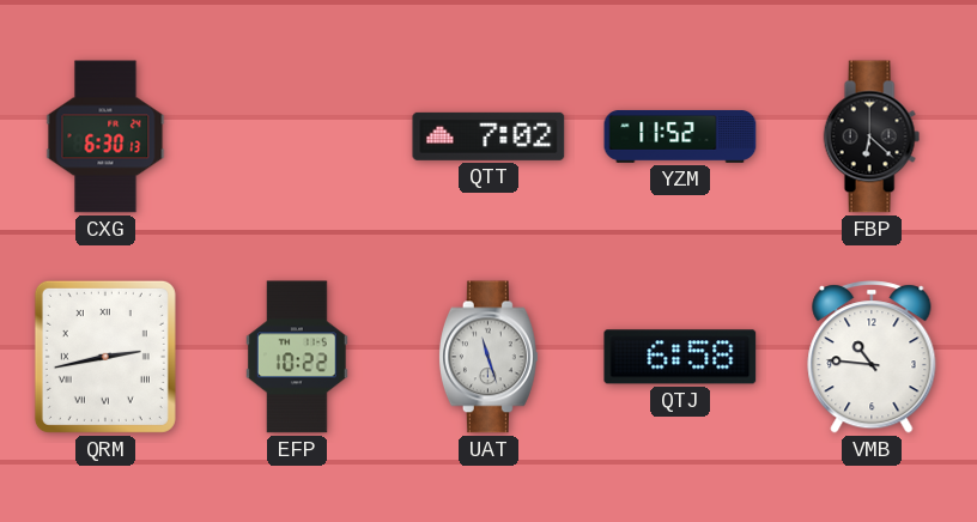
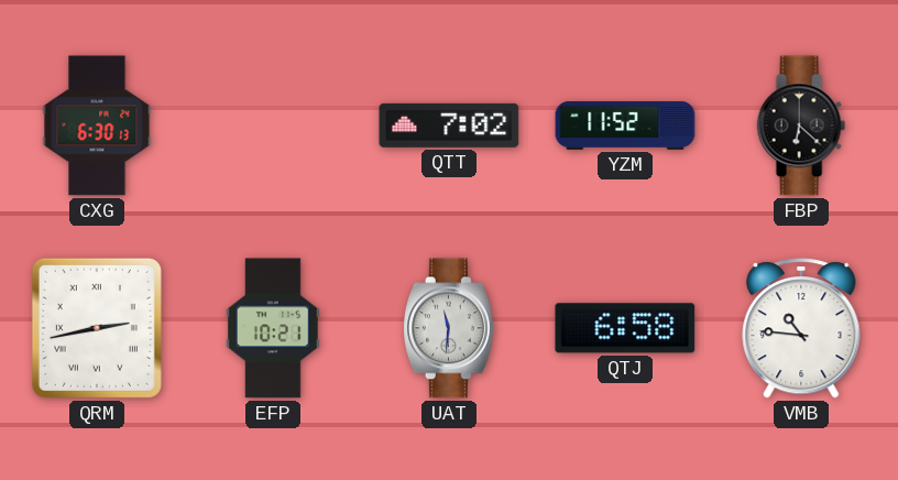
EFP: 10:22 -> 10:21 (273, 328)
UAT: 11:27 -> 11:31 (449, 328)
